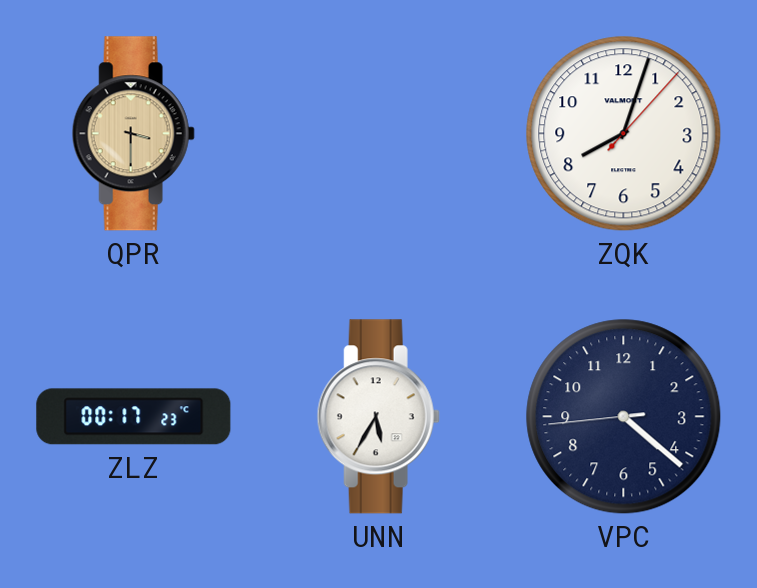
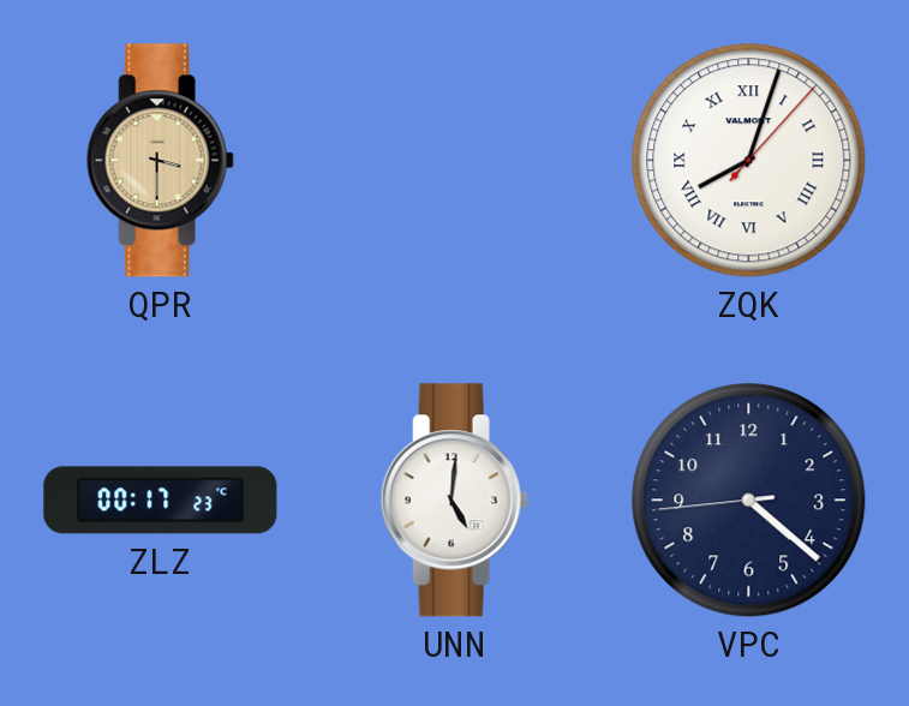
ZQK numerals: Arabic -> Roman (749, 161)
UNN: 5:35 -> 5:01 (454, 501)
